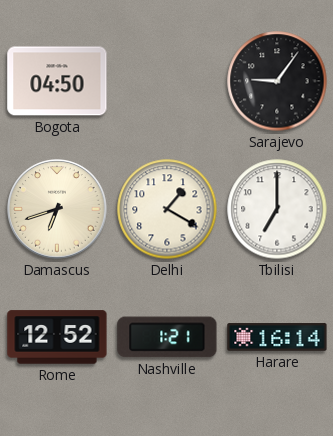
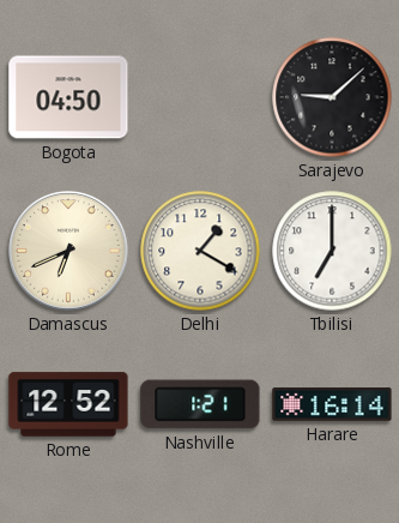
Sarajevo: 9:06 -> 9:08 (332, 97)
Damascus: 6:42 -> 6:41 (68, 251)
